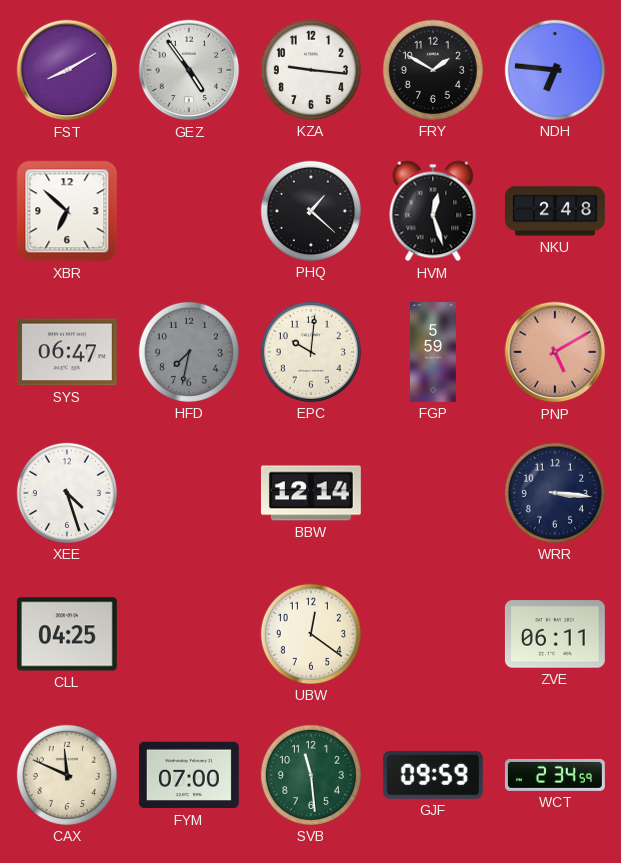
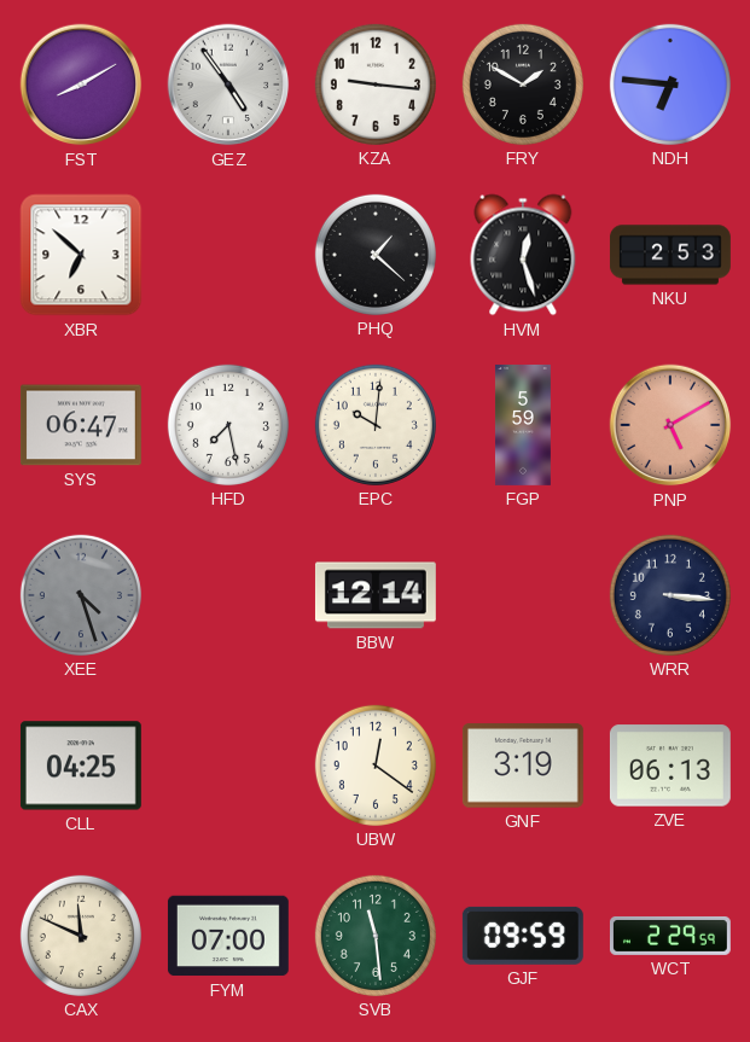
NKU: 2:48 -> 2:53 (670, 255)
HFD: 7:32 -> 7:28 (228, 425)
HFD dial: grey -> white (228, 425)
XEE dial: white -> grey (81, 595)
GNF: none -> 3:19 (523, 766)
ZVE: 06:11 -> 06:13 (670, 766)
WCT: 2:34 -> 2:29 (670, 936)
